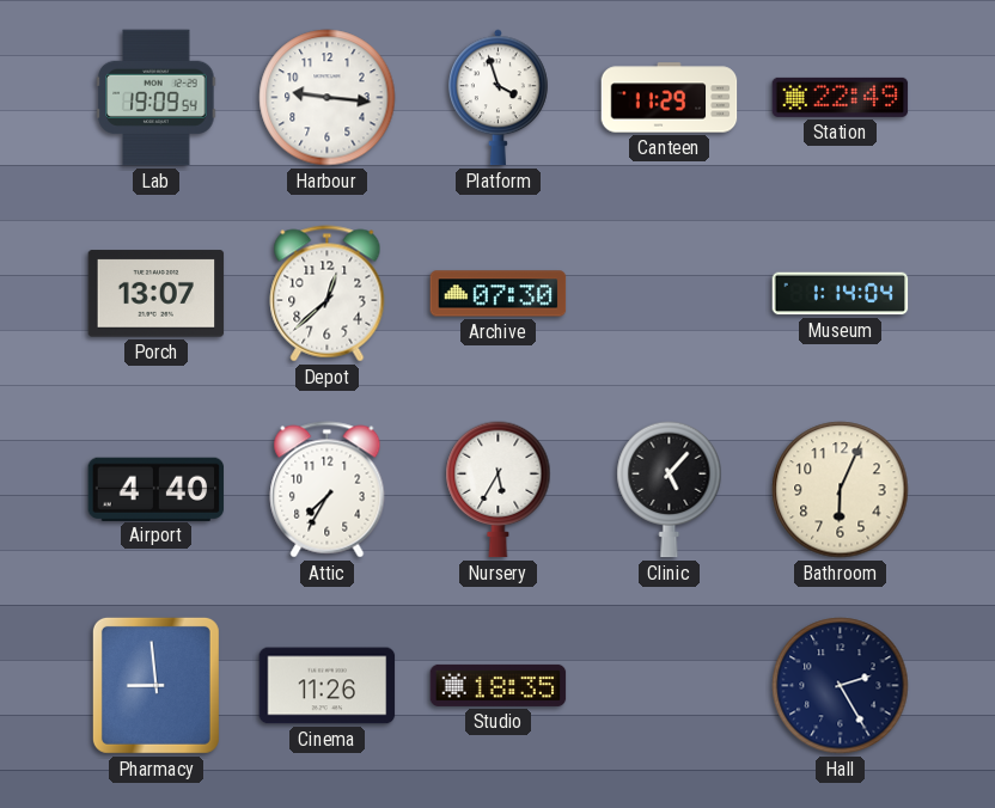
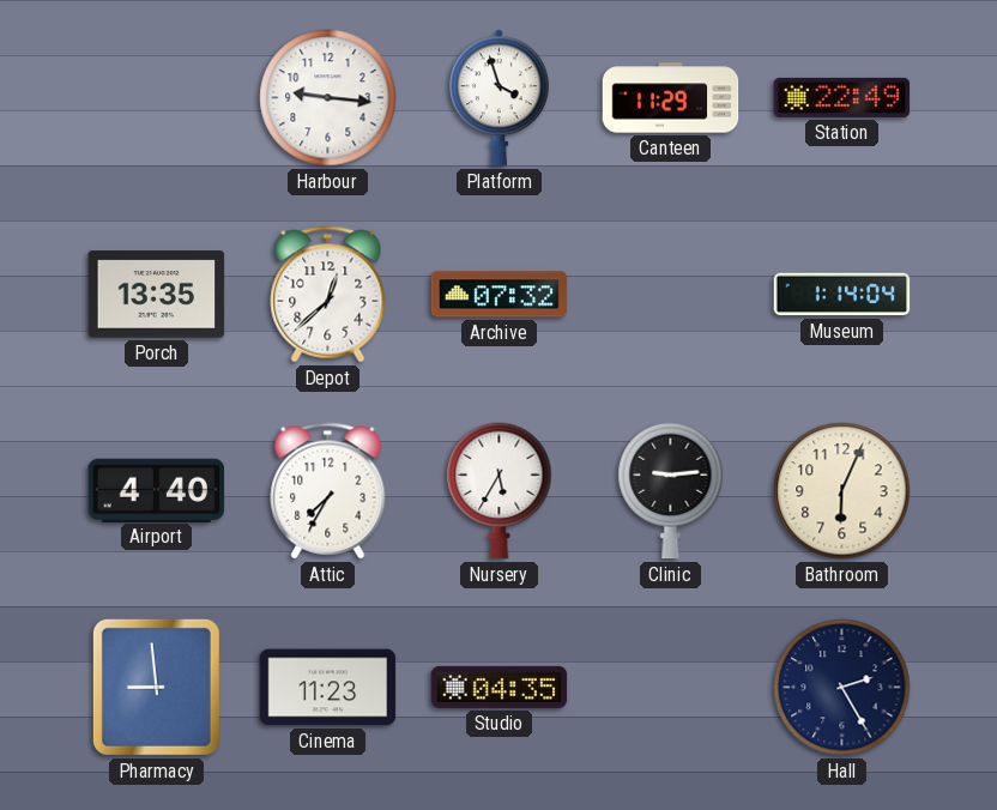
Lab: 19:09 -> none (157, 98)
Porch: 13:07 -> 13:35 (157, 295)
Archive: 07:30 -> 07:32 (500, 295)
Clinic: 5:07 -> 9:14 (671, 491)
Cinema: 11:26 -> 11:23 (328, 688)
Studio: 18:35 -> 04:35 (500, 687)
